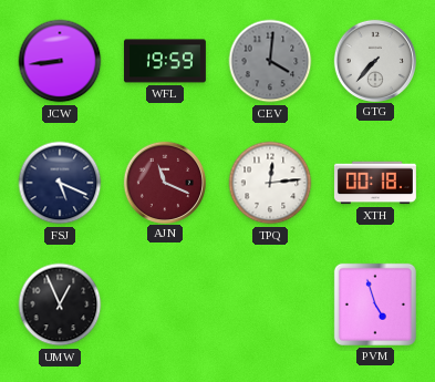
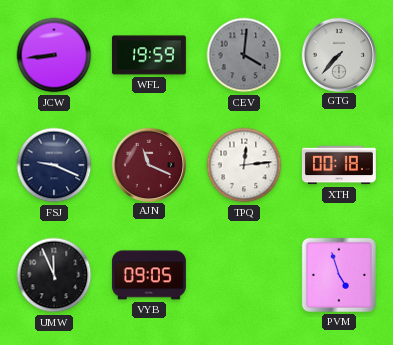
FSJ: 5:19 -> 9:19 (54, 165)
UMW: 12:56 -> 11:56 (54, 275)
VYB: none -> 09:05 (149, 275)
